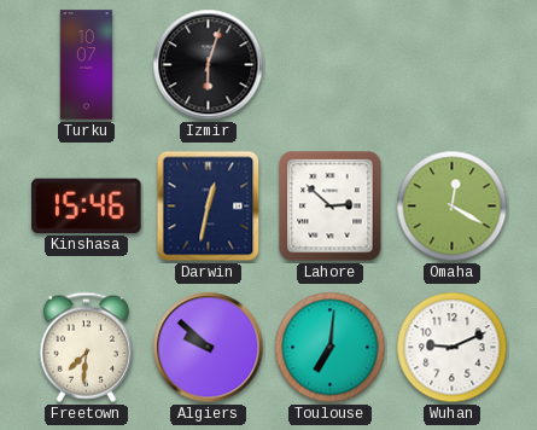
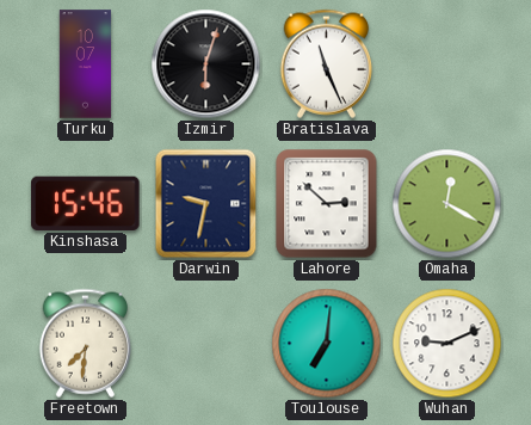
Bratislava: none -> 11:26 (326, 63)
Darwin: 12:32 -> 9:32 (206, 204)
Algiers: 9:52 -> none (209, 348)
